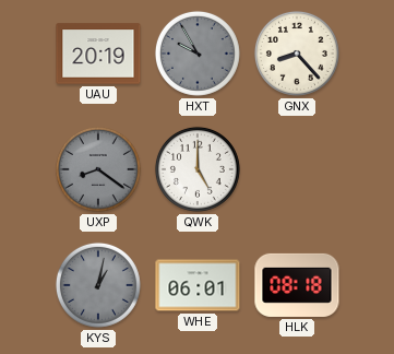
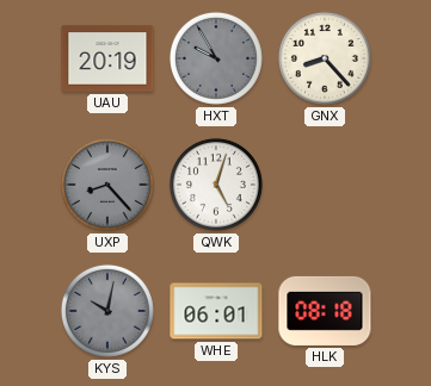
UXP: 8:21 -> 8:23 (107, 185)
QWK: 5:00 -> 5:03 (216, 185)
KYS: 1:02 -> 10:02 (107, 311)
